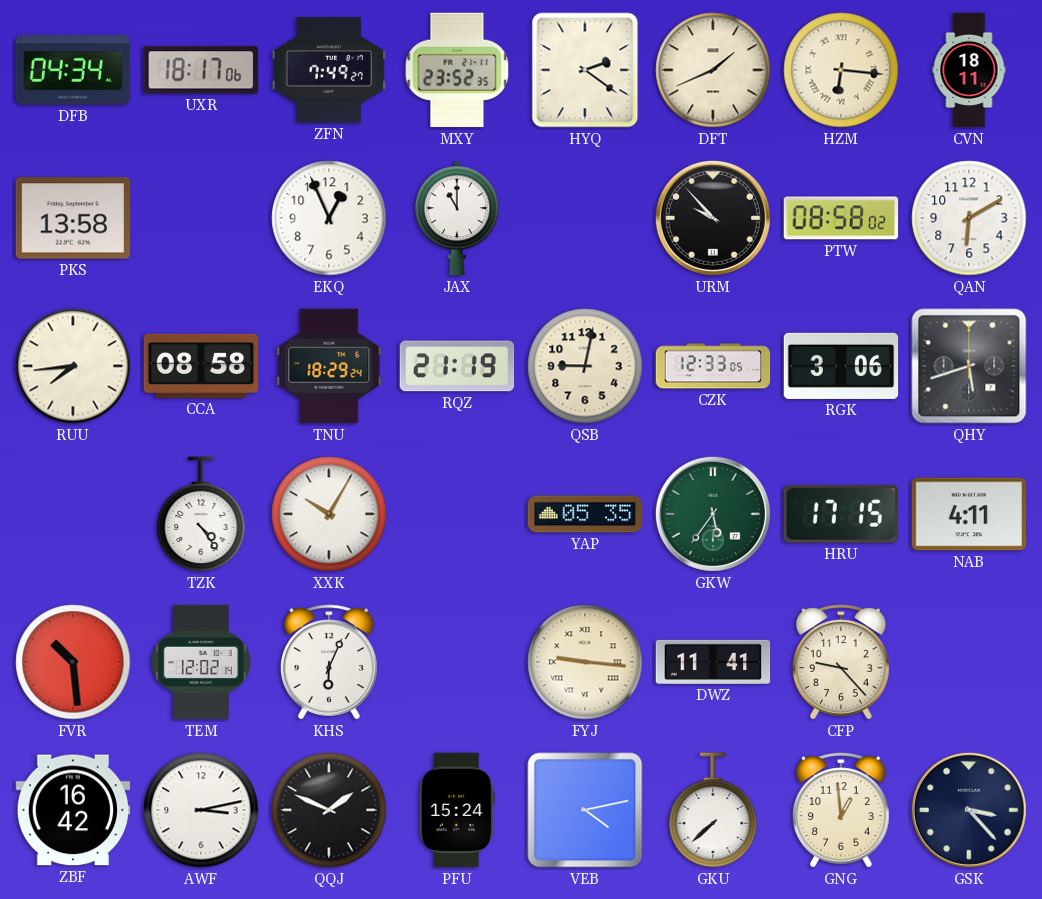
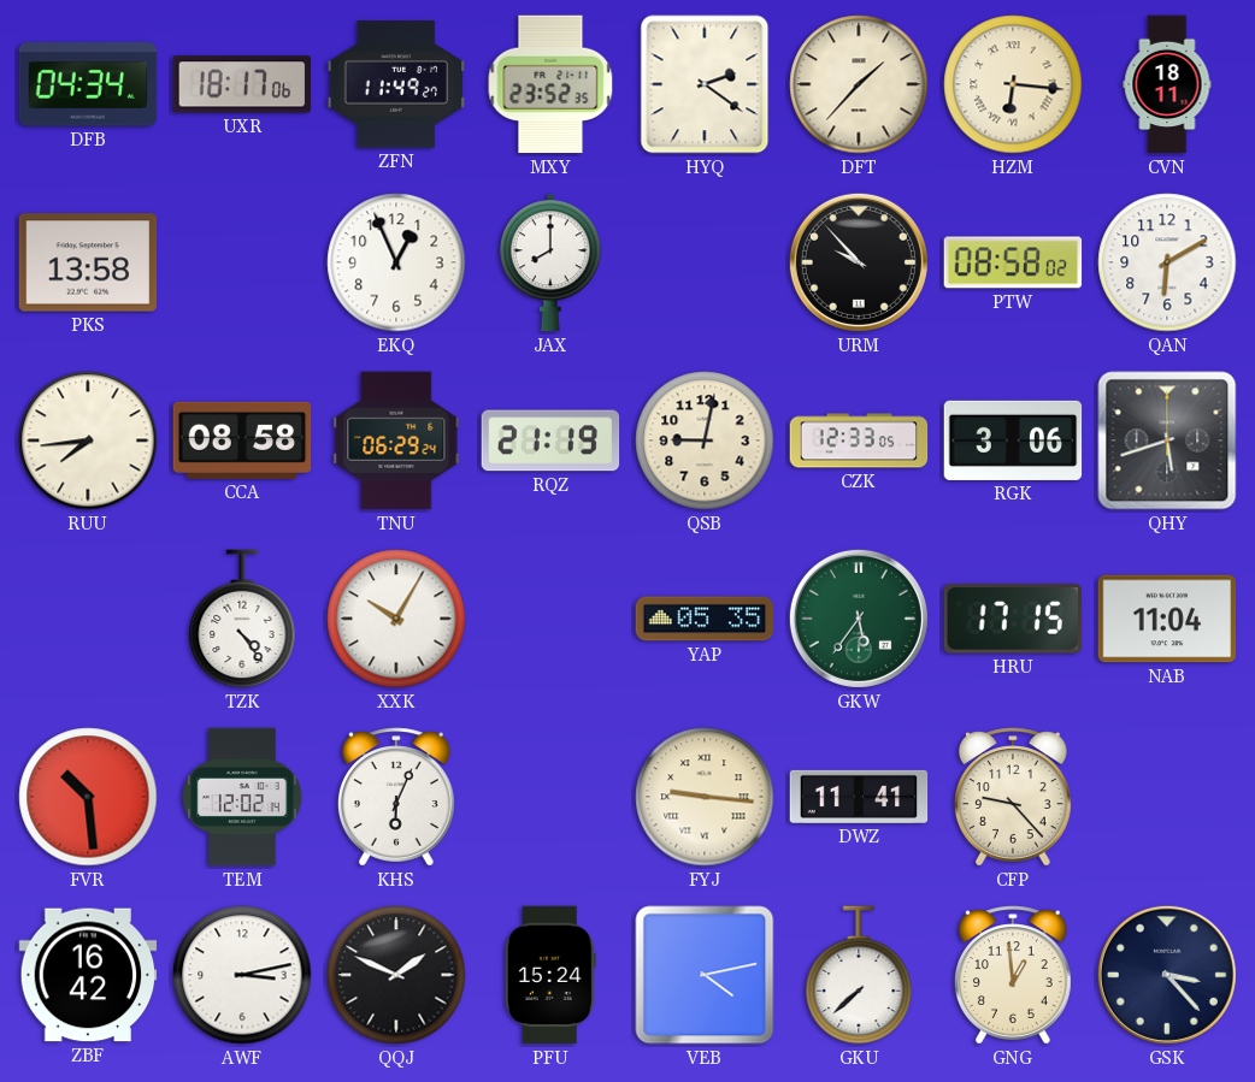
ZFN: 7:49 -> 11:49 (396, 84)
DFT: 1:41 -> 1:37 (859, 84)
JAX: 11:00 -> 8:00 (552, 262)
TNU: 18:29 -> 06:29 (396, 441)
NAB: 4:11 -> 11:04 (1167, 619)
